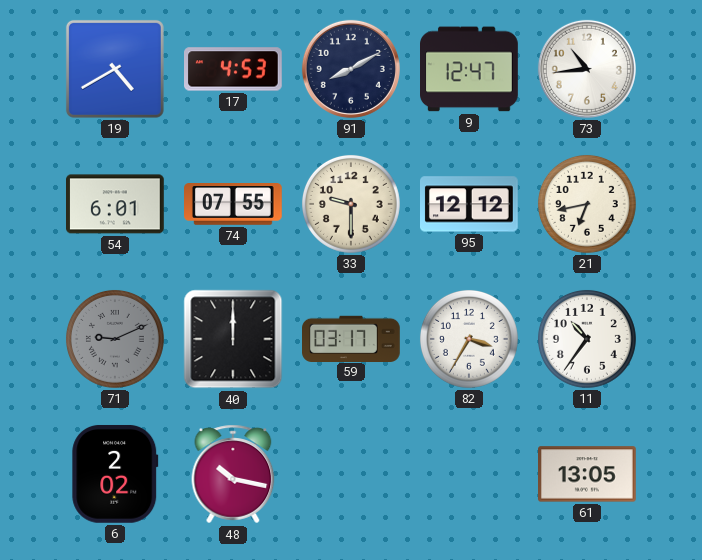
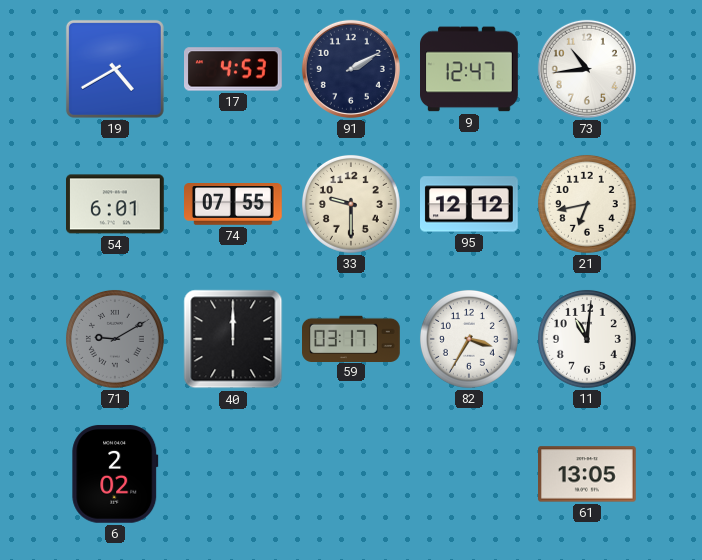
91: 8:10 -> 2:10 (351, 69)
71: 9:11 -> 9:10 (115, 339)
11: 10:36 -> 11:01 (587, 339)
48: 10:17 -> none (233, 474)
